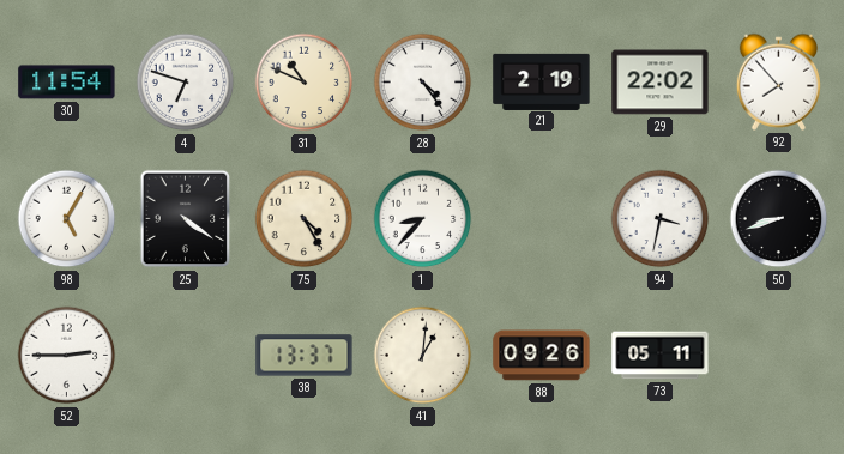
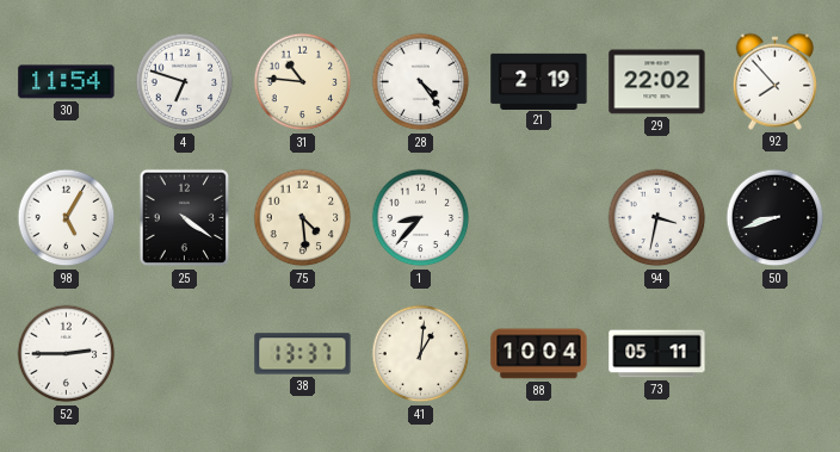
31: 10:49 -> 10:46 (303, 82)
75: 4:25 -> 4:29 (303, 218)
88: 09:26 -> 10:04 (539, 354)
